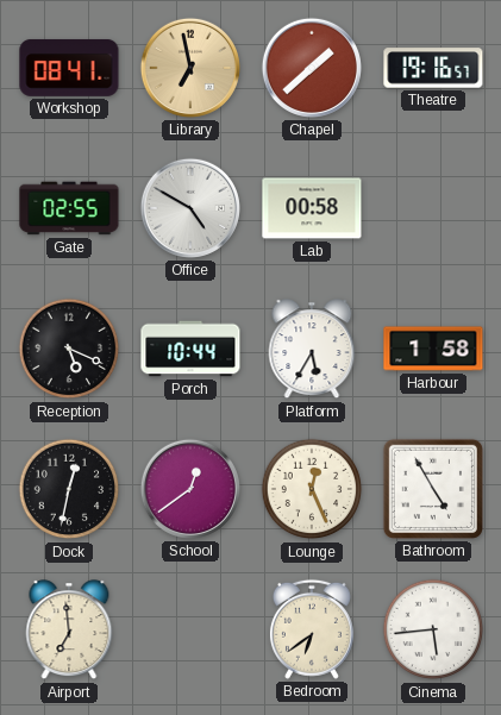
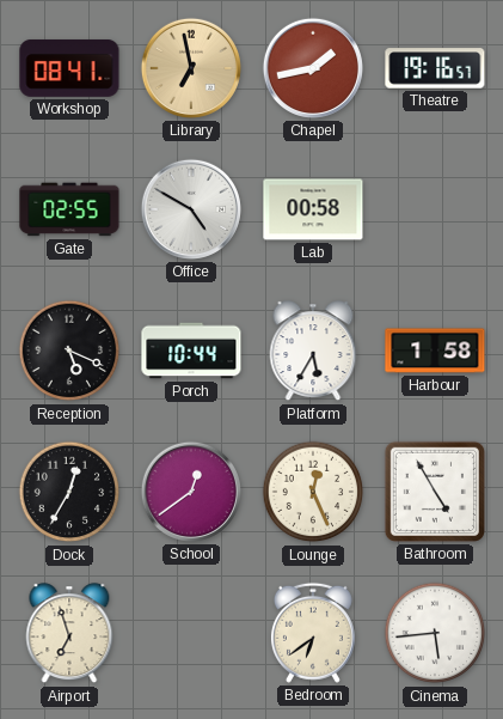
Chapel: 1:38 -> 1:43 (313, 68)
Dock: 12:32 -> 12:35 (69, 492)
Airport: 6:59 -> 6:57 (69, 634)
